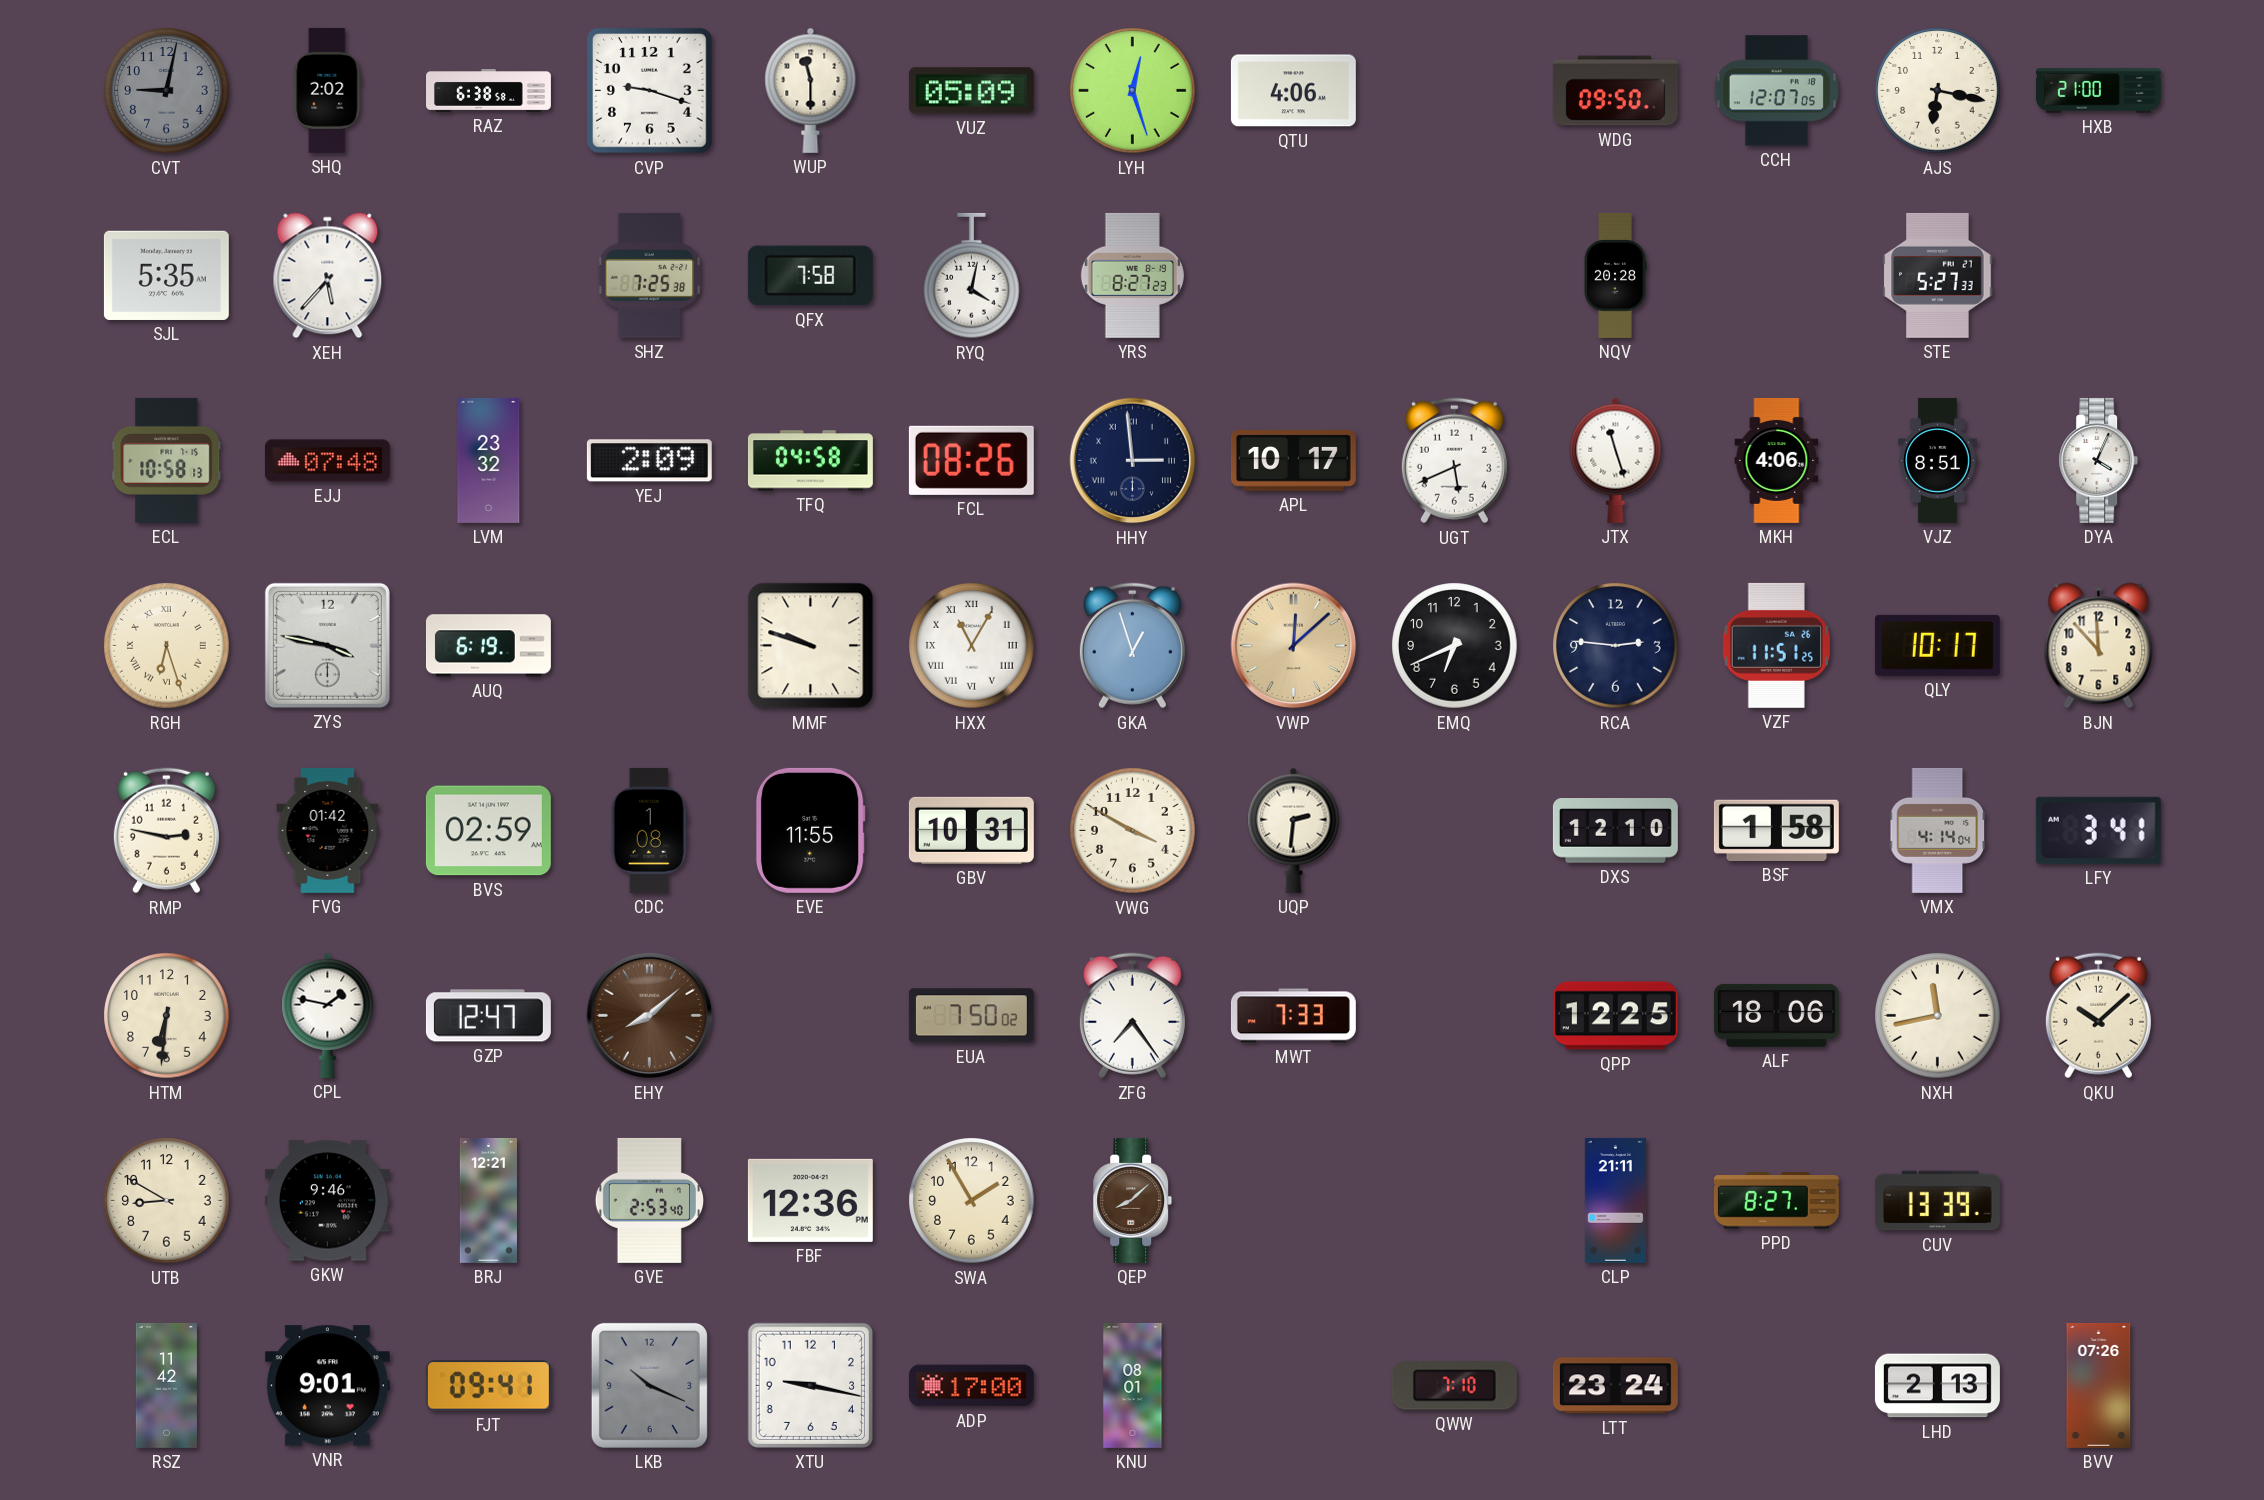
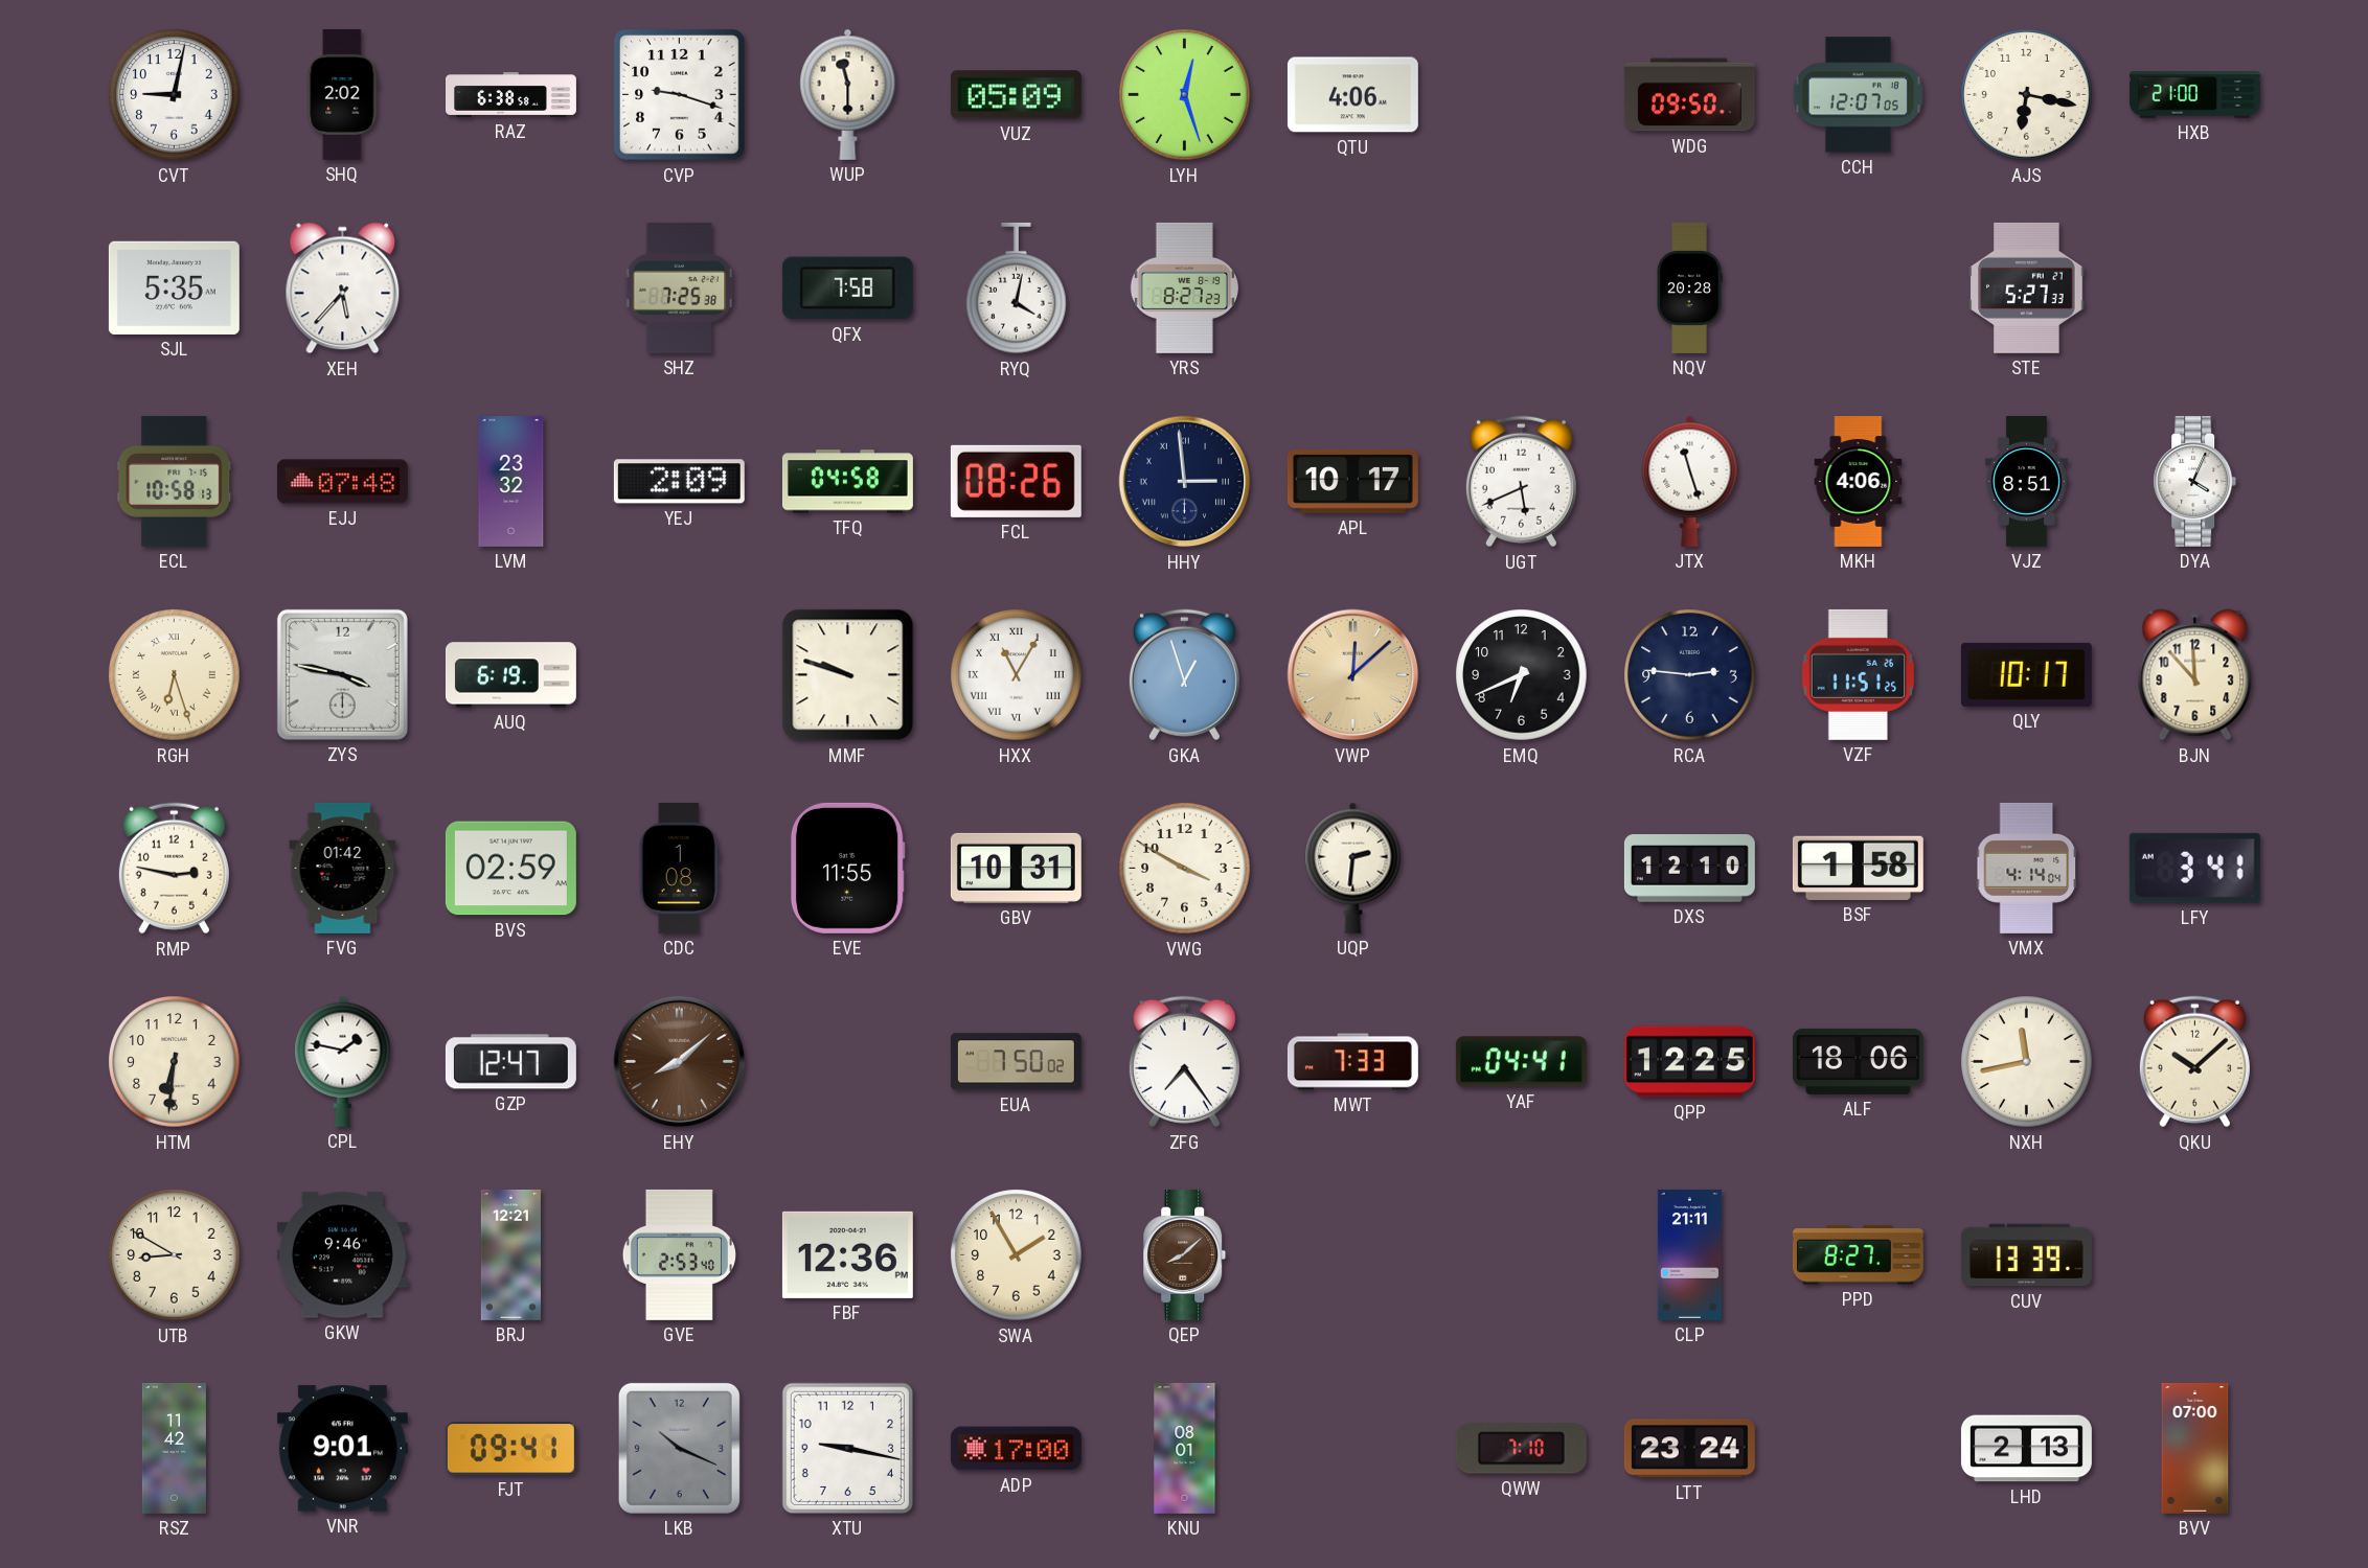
CVT dial: grey -> white (175, 95)
YAF: none -> 04:41 (1521, 1062)
BVV: 07:26 -> 07:00 (2195, 1448)
